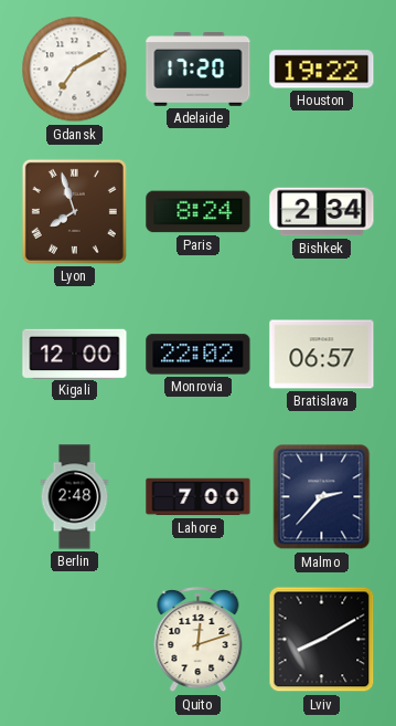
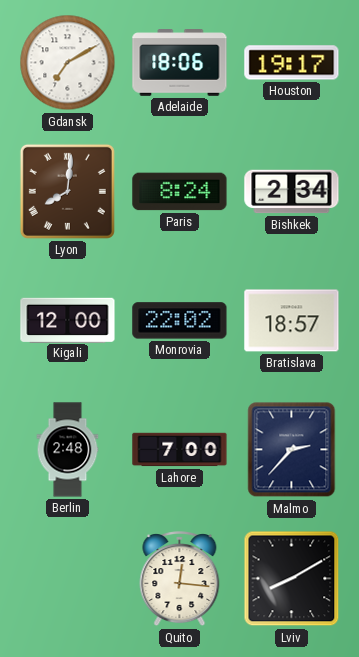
Adelaide: 17:20 -> 18:06 (180, 63)
Houston: 19:22 -> 19:17 (292, 63)
Lyon: 7:57 -> 8:01 (67, 191)
Bratislava: 06:57 -> 18:57 (292, 321)
Quito: 12:12 -> 12:16 (180, 579)
